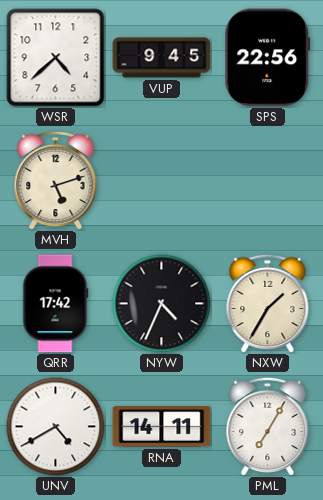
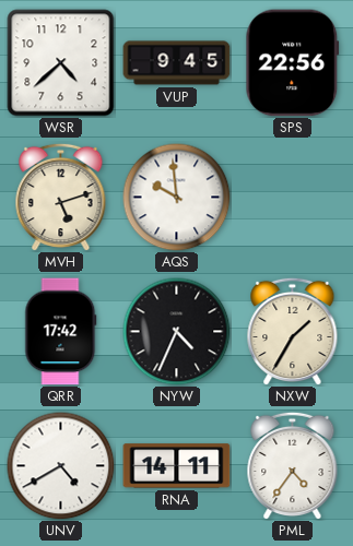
AQS: none -> 9:59 (177, 198)
PML: 7:05 -> 4:36 (293, 465)
